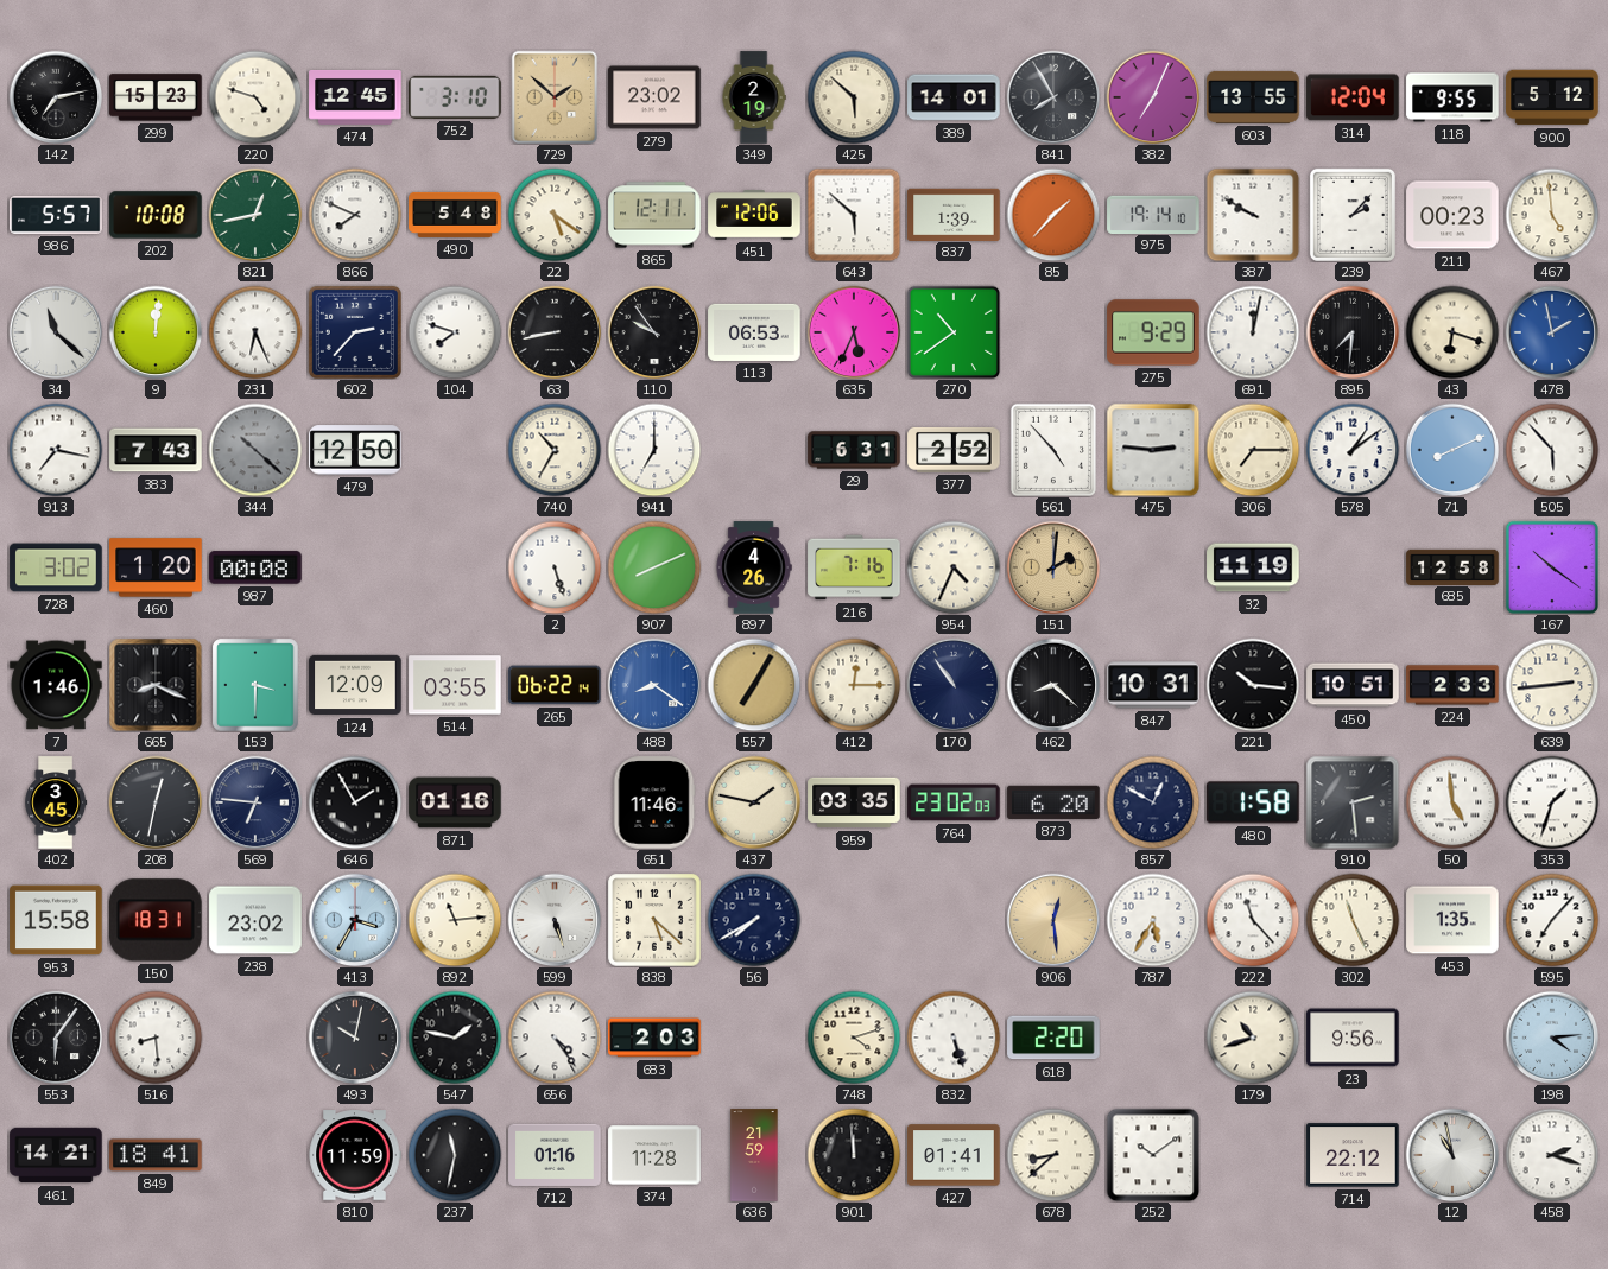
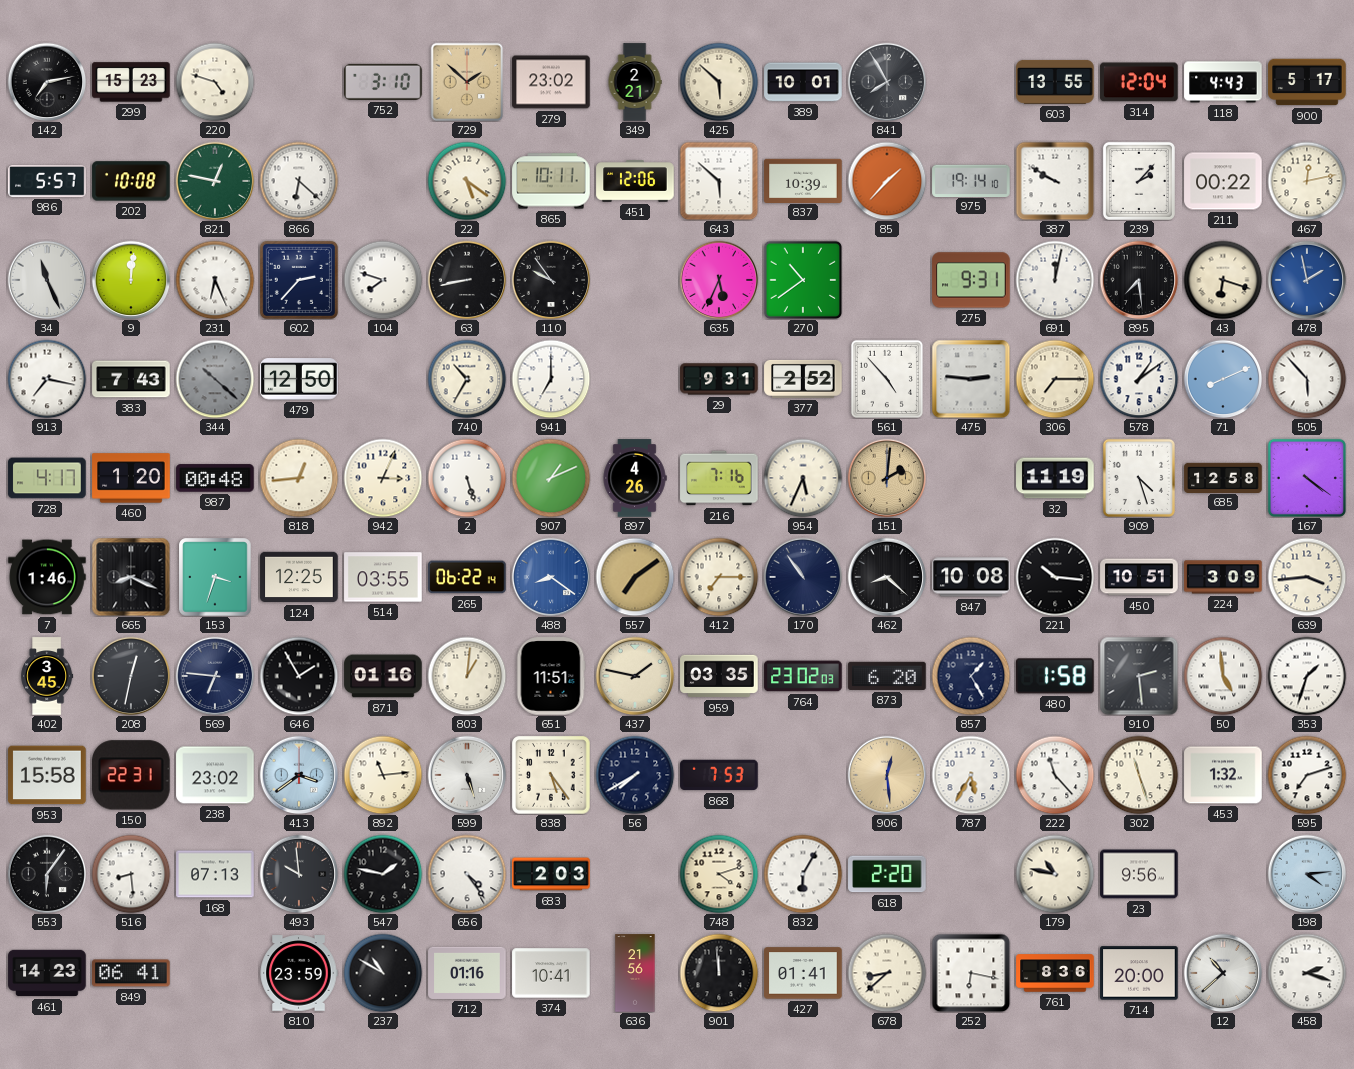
474: 12:45 -> none (355, 97)
349: 2:19 -> 2:21 (635, 82)
389: 14:01 -> 10:01 (803, 82)
382: 7:04 -> none (1153, 97)
118: 9:55 -> 4:43 (1223, 82)
900: 5:12 -> 5:17 (1307, 82)
821: 12:43 -> 12:47 (215, 181)
866: 7:49 -> 6:22 (299, 181)
490: 5:48 -> none (455, 215)
865: 12:11 -> 10:11 (551, 181)
837: 1:39 -> 10:39 (803, 180)
211: 00:23 -> 00:22 (1223, 181)
467: 4:59 -> 12:13 (1307, 181)
34: 11:22 -> 11:26 (47, 280)
113: 06:53 -> none (754, 332)
275: 9:29 -> 9:31 (971, 280)
895: 7:31 -> 7:29 (1139, 280)
29: 6:31 -> 9:31 (719, 379)
728: 3:02 -> 4:17 (47, 478)
987: 00:08 -> 00:48 (215, 478)
818: none -> 12:44 (299, 478)
942: none -> 3:04 (383, 478)
907: 8:11 -> 1:11 (551, 478)
954: 4:34 -> 5:34 (803, 478)
909: none -> 4:27 (1139, 478)
167: 10:21 -> 4:21 (1307, 478)
153: 3:30 -> 3:33 (215, 577)
124: 12:09 -> 12:25 (299, 577)
557: 7:05 -> 7:09 (635, 577)
412: 12:15 -> 7:15 (719, 577)
847: 10:31 -> 10:08 (971, 577)
224: 2:33 -> 3:09 (1223, 577)
639: 2:44 -> 3:44 (1307, 577)
803: none -> 1:01 (467, 676)
651: 11:46 -> 11:51 (551, 676)
857: 12:50 -> 1:25 (971, 676)
150: 18:31 -> 22:31 (132, 775)
413: 3:35 -> 3:39 (299, 775)
838: 5:22 -> 5:24 (551, 775)
868: none -> 7:53 (719, 775)
302: 11:26 -> 11:27 (1139, 775)
453: 1:35 -> 1:32 (1223, 775)
595: 7:07 -> 7:12 (1307, 775)
168: none -> 07:13 (215, 874)
493: 10:02 -> 9:59 (299, 874)
832: 5:27 -> 6:05 (803, 874)
179: 10:42 -> 10:47 (1055, 874)
461: 14:21 -> 14:23 (47, 973)
849: 18:41 -> 06:41 (131, 973)
810: 11:59 -> 23:59 (299, 973)
237: 11:32 -> 10:50 (383, 973)
374: 11:28 -> 10:41 (551, 973)
636: 21:59 -> 21:56 (635, 973)
252: 10:09 -> 6:17 (971, 973)
761: none -> 8:36 (1055, 973)
714: 22:12 -> 20:00 (1139, 973)
12: 10:58 -> 10:38 (1223, 973)
